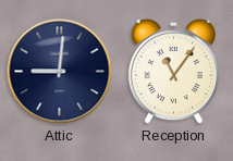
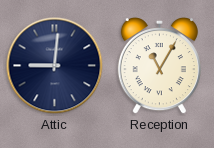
Reception: 11:06 -> 11:05 (159, 67)
